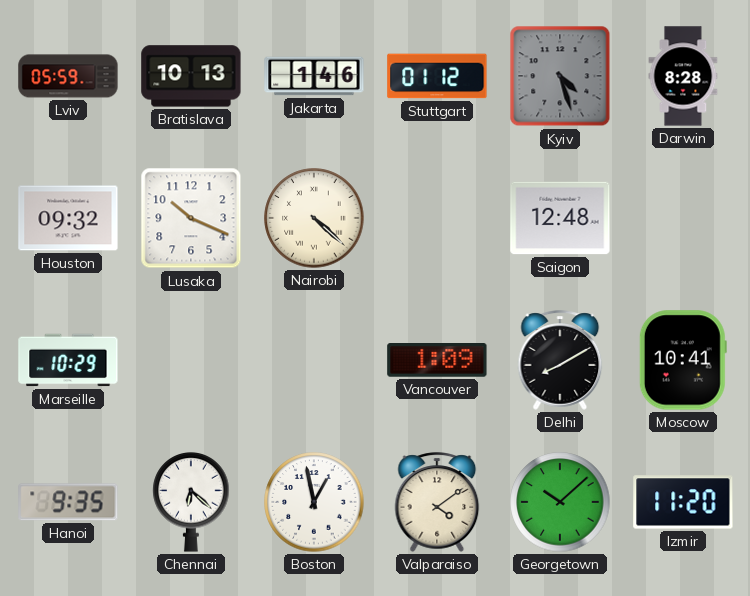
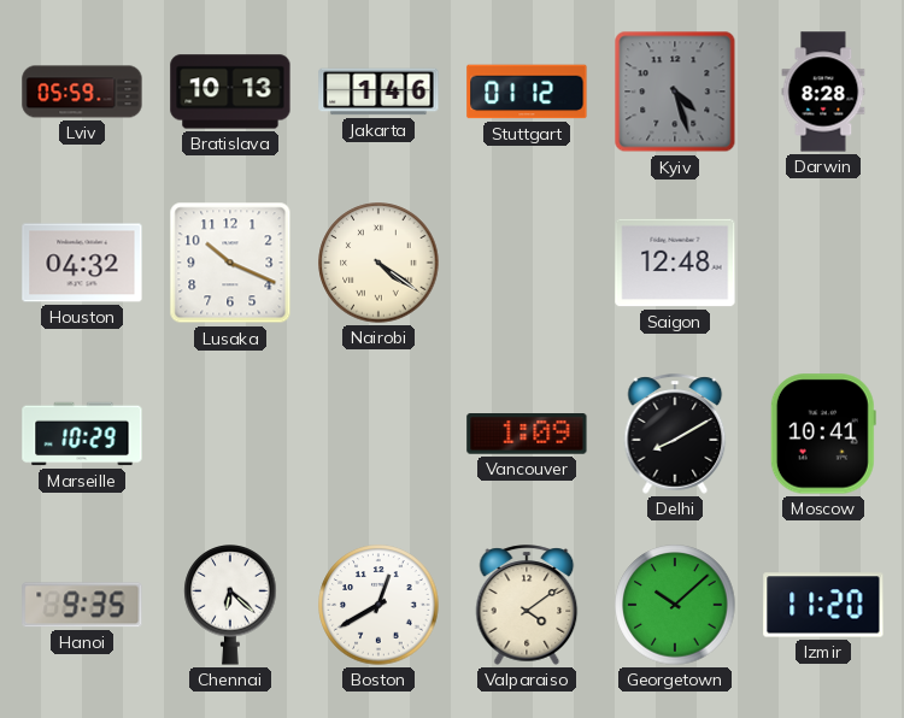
Houston: 09:32 -> 04:32 (82, 263)
Nairobi: 4:22 -> 4:21 (378, 263)
Boston: 12:58 -> 12:40 (378, 605)
